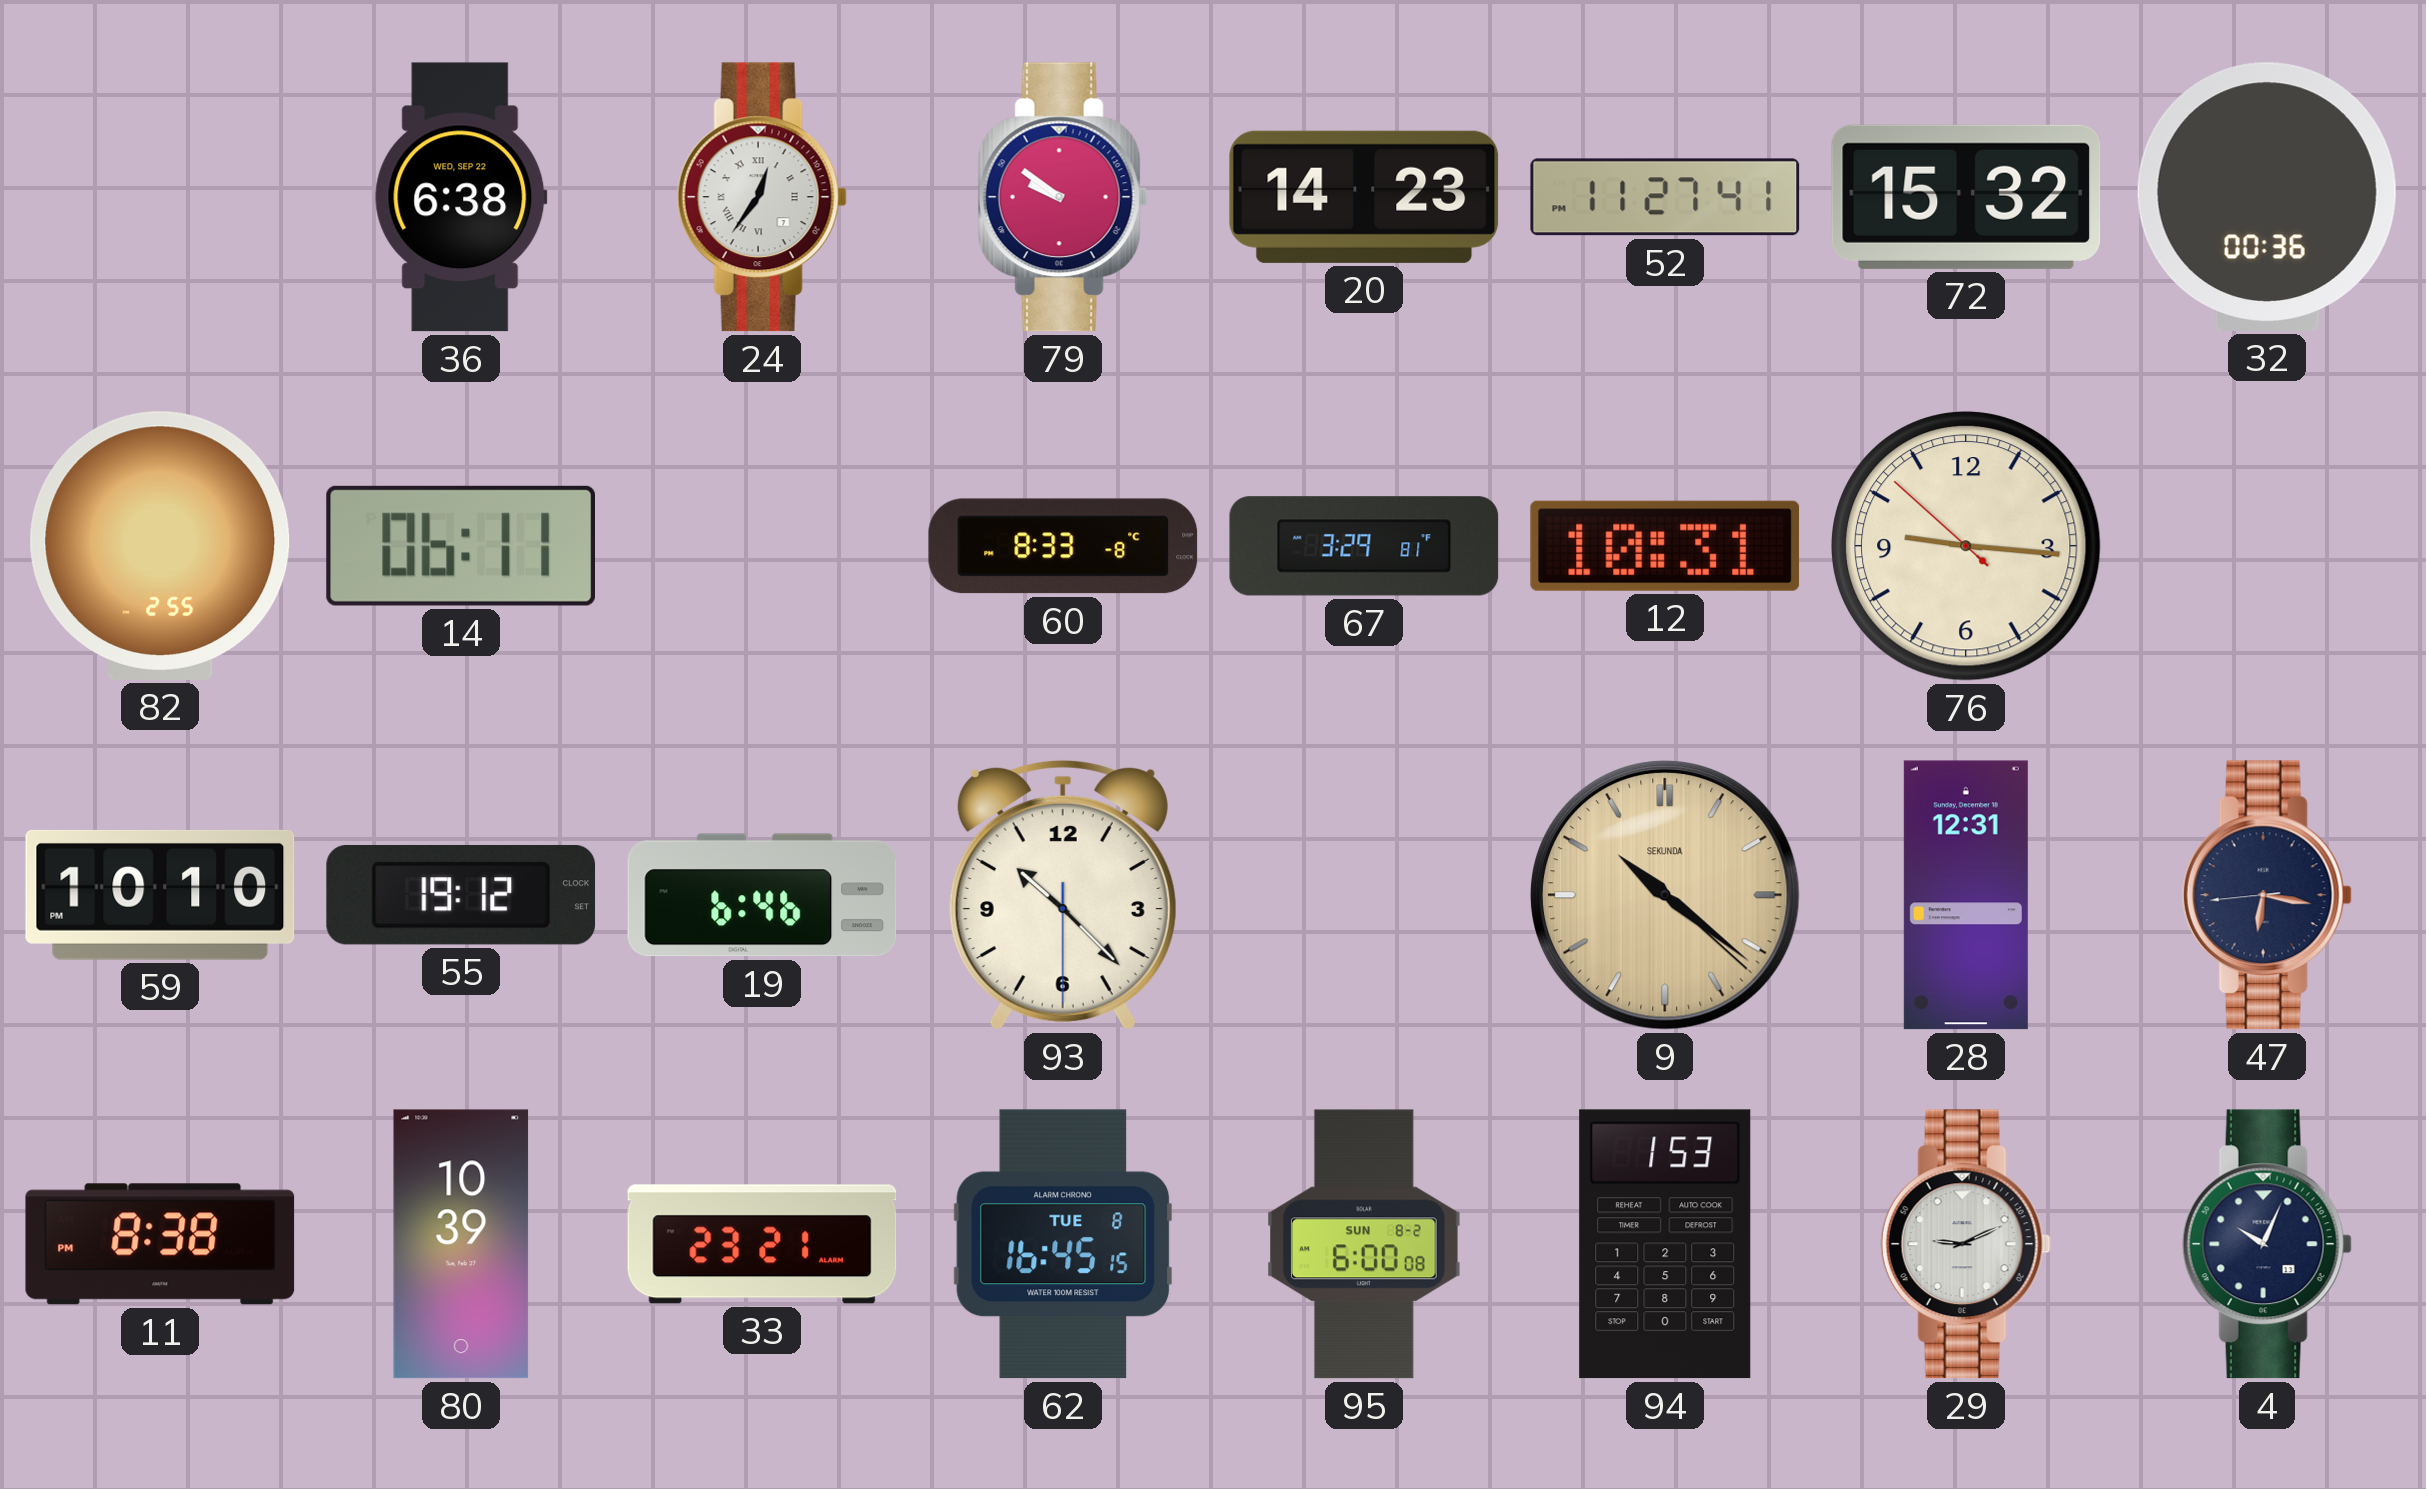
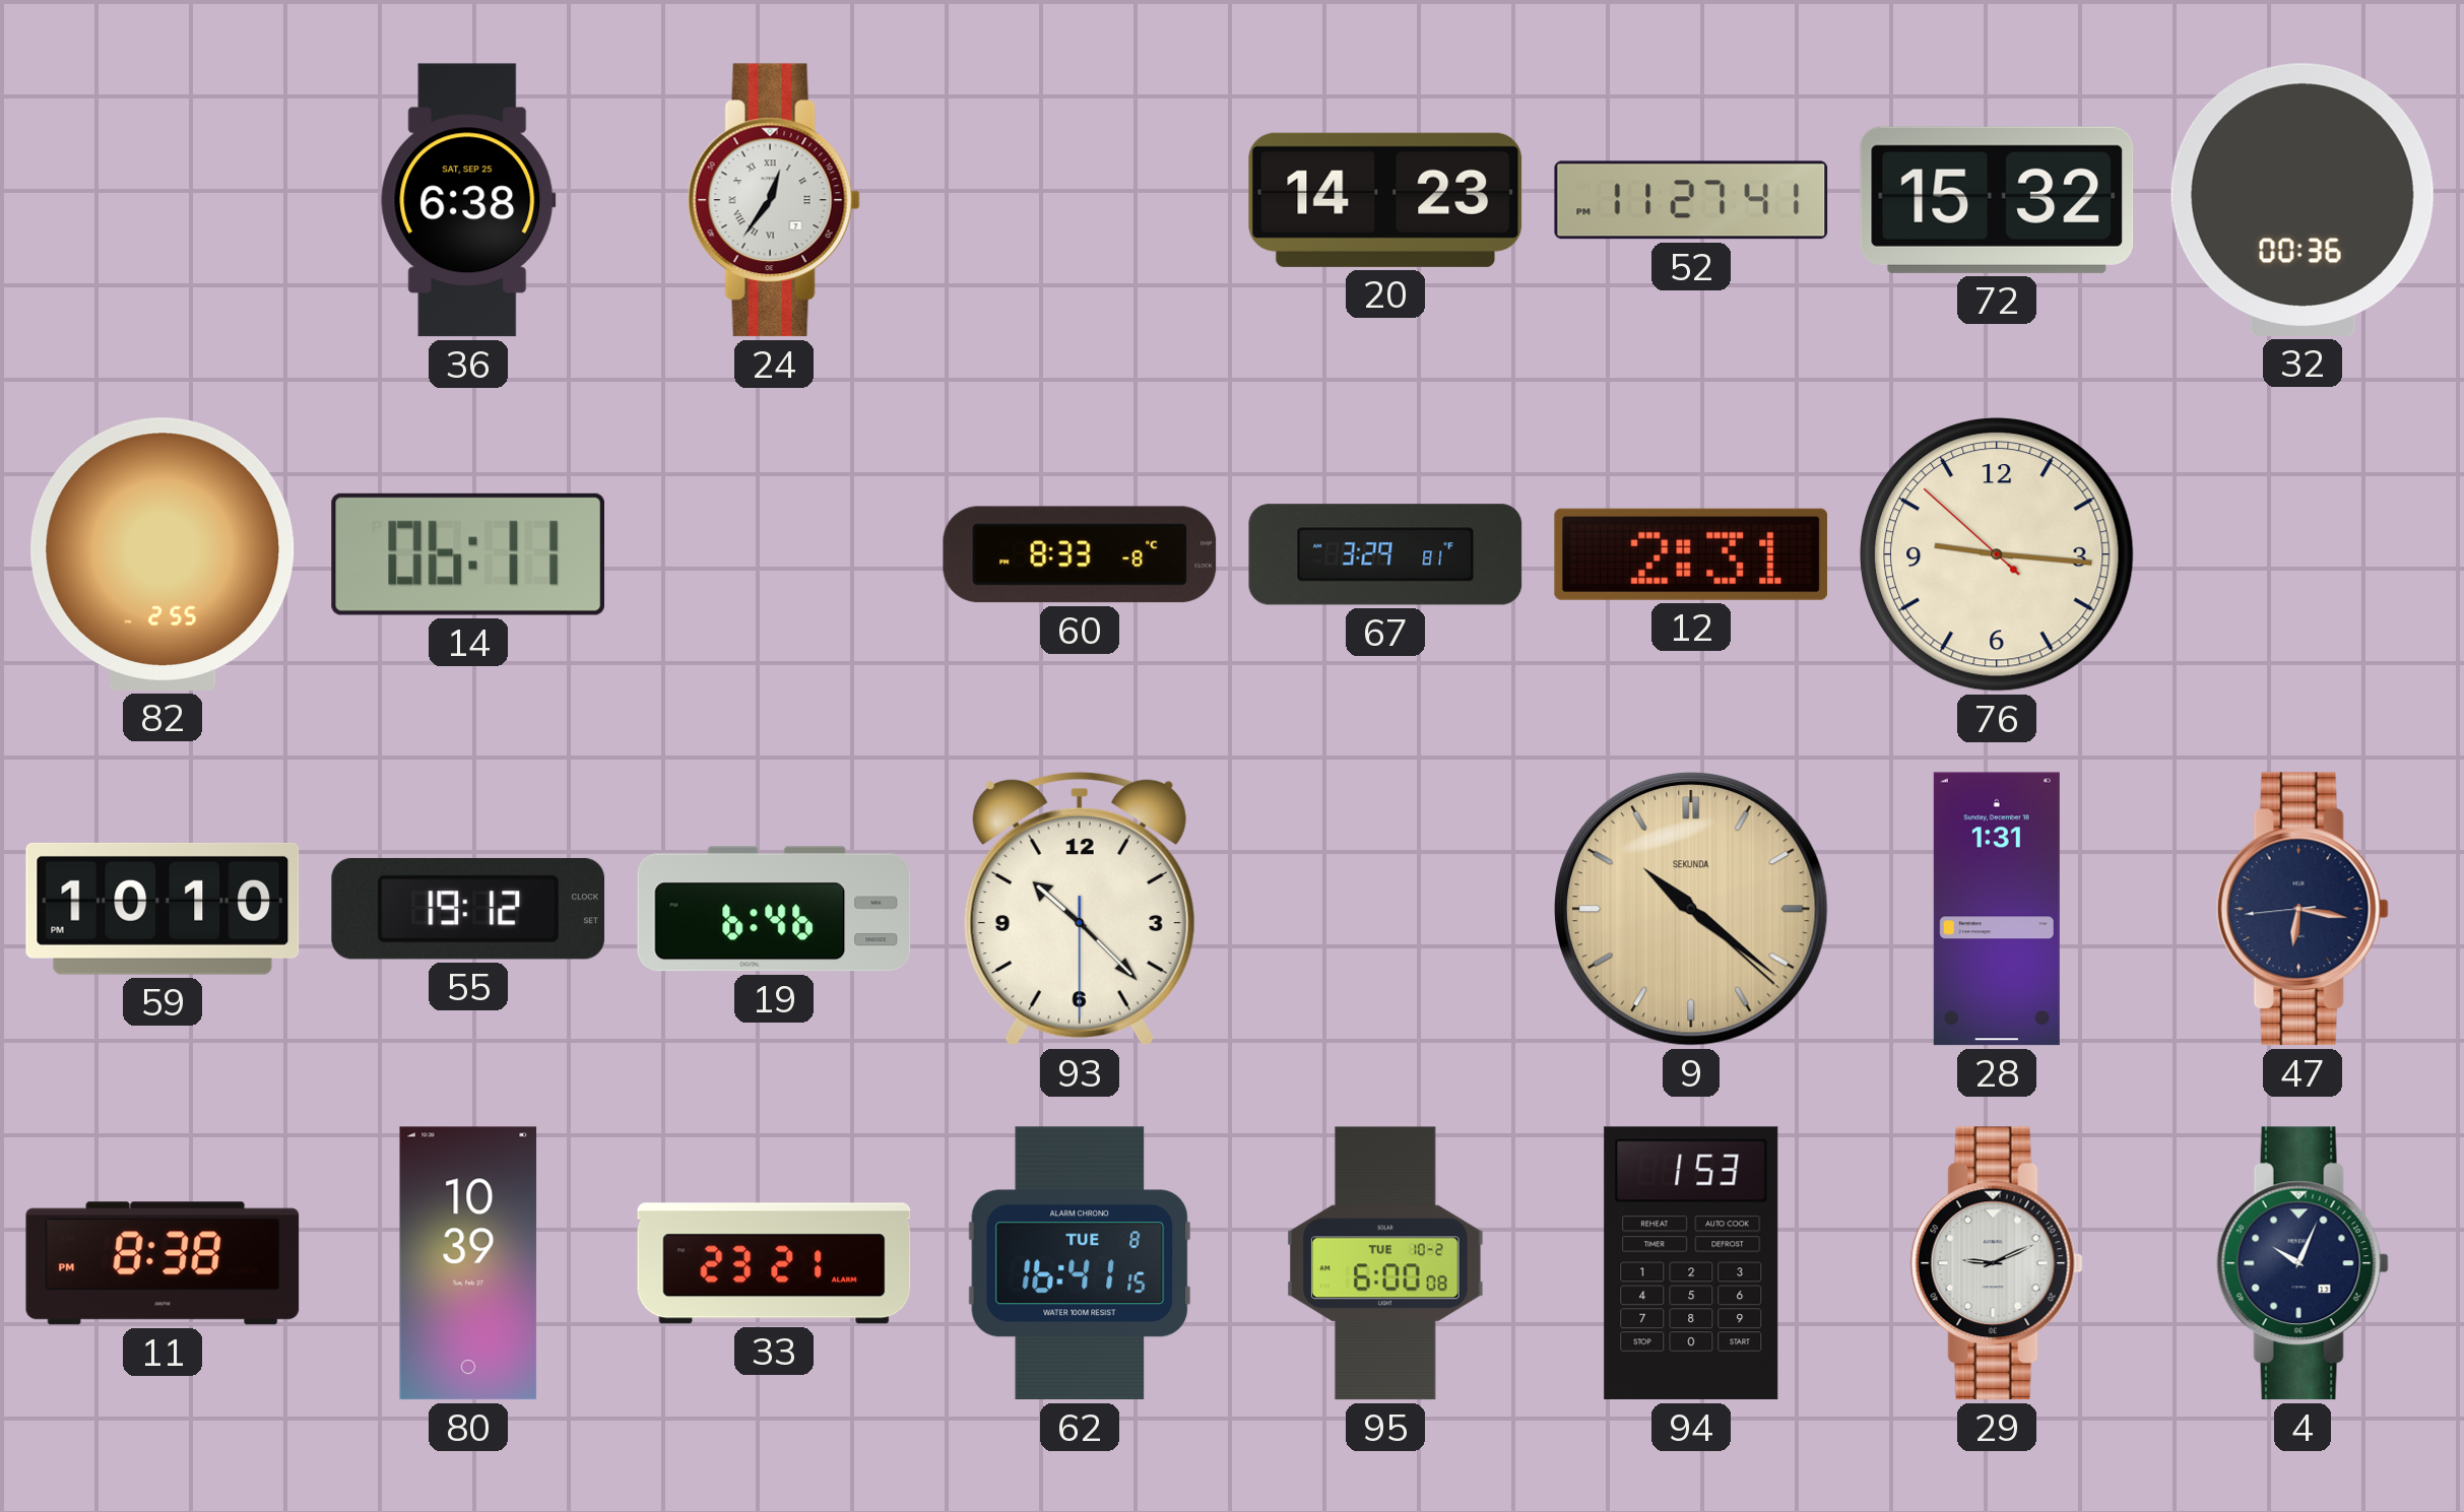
36 date: WED, SEP 22 -> SAT, SEP 25 (468, 200)
79: 9:51 -> none (1063, 197)
12: 10:31 -> 2:31 (1691, 554)
28: 12:31 -> 1:31 (1997, 909)
62: 16:45 -> 16:41 (1080, 1263)
95 date: SUN 8-2 -> TUE 10-2 (1385, 1263)
